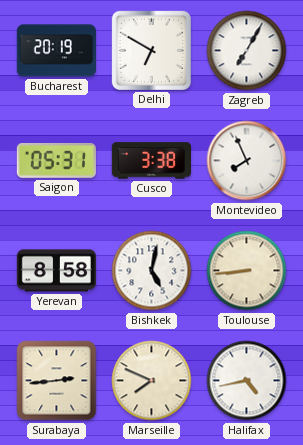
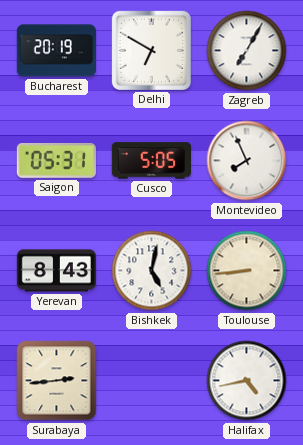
Cusco: 3:38 -> 5:05 (151, 161)
Yerevan: 8:58 -> 8:43 (56, 271)
Marseille: 7:49 -> none (152, 381)
